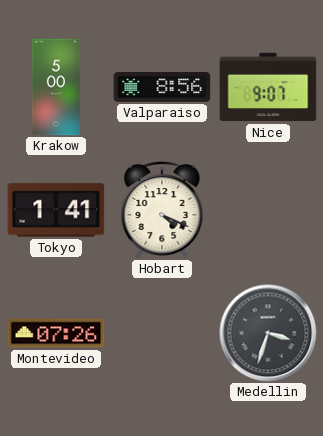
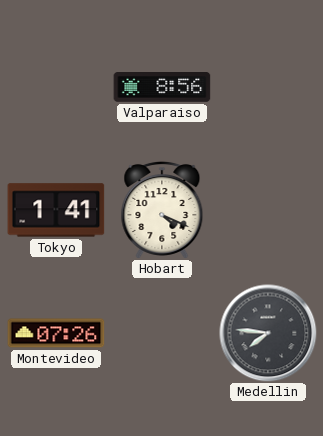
Krakow: 5:00 -> none (56, 87)
Nice: 9:07 -> none (268, 87)
Medellin: 3:33 -> 7:46 (268, 333)
